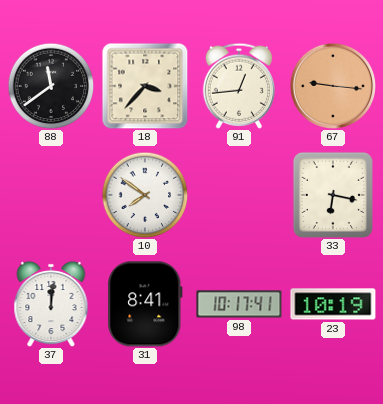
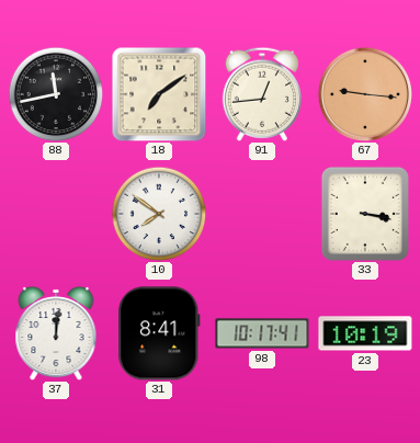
88: 11:39 -> 11:43 (56, 94)
18: 3:37 -> 7:09 (159, 94)
33: 6:17 -> 3:17 (365, 214)
